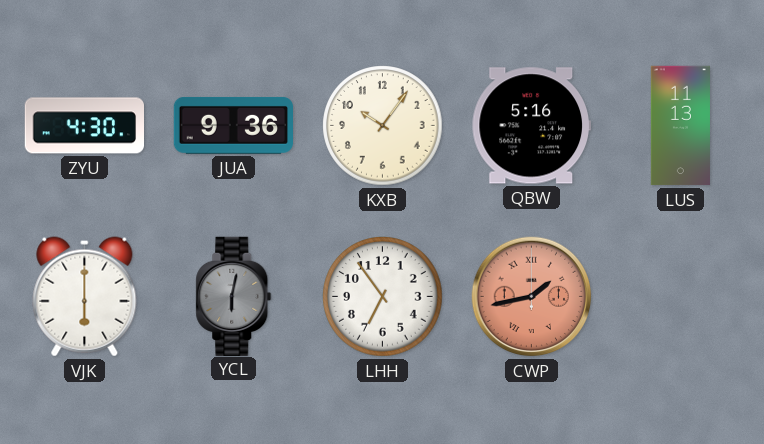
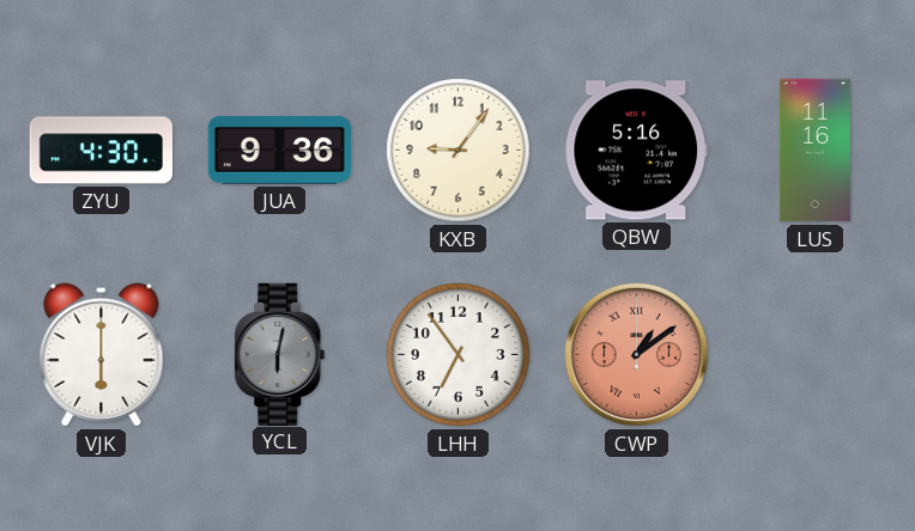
KXB: 10:06 -> 9:06 (459, 151)
LUS: 11:13 -> 11:16 (814, 151)
CWP: 1:43 -> 1:09 (637, 355)
